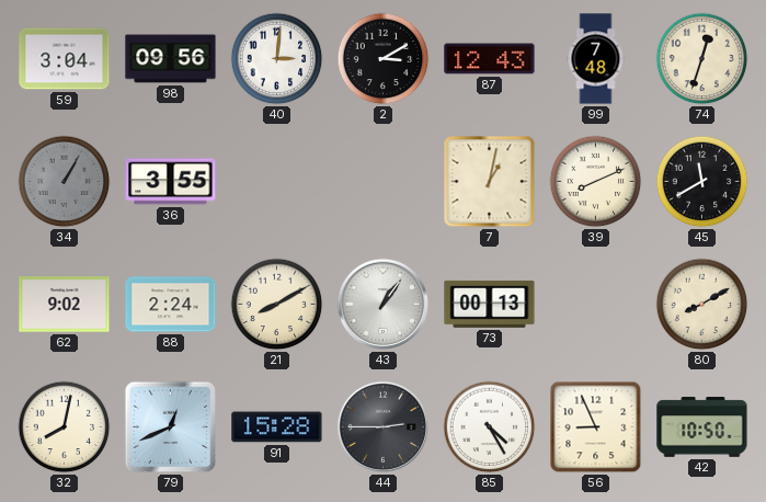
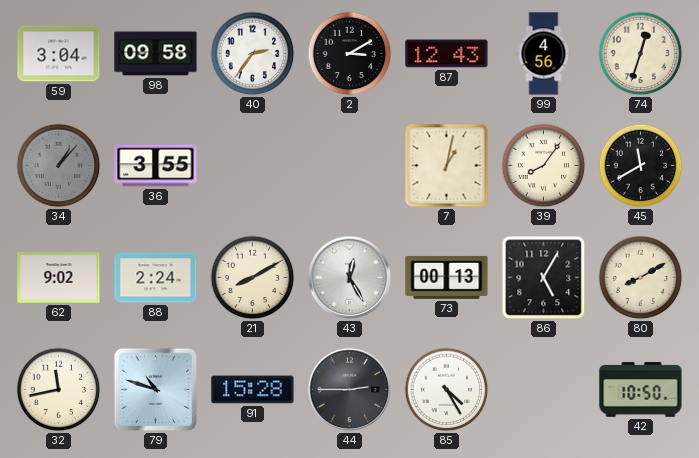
98: 09:56 -> 09:58 (156, 54)
40: 3:01 -> 2:36 (253, 54)
99: 7:48 -> 4:56 (544, 54)
34: 1:05 -> 1:07 (59, 166)
39: 8:11 -> 8:06 (544, 166)
43: 1:06 -> 12:25 (350, 278)
86: none -> 5:05 (544, 278)
32: 8:02 -> 11:43 (59, 390)
79: 12:41 -> 10:48 (156, 390)
56: 8:56 -> none (596, 427)
